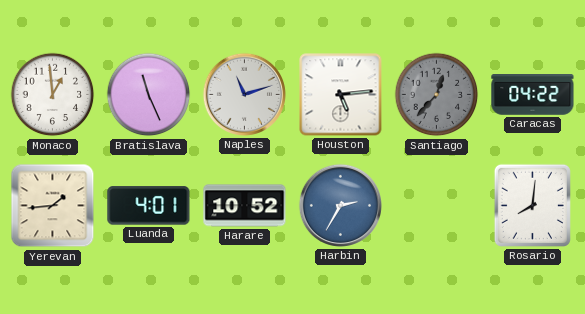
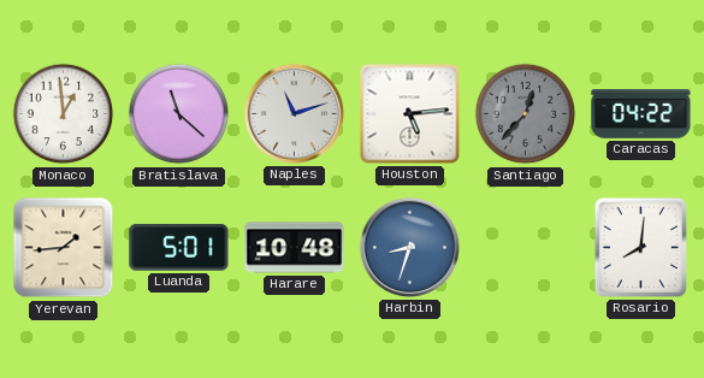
Bratislava: 11:26 -> 11:22 (179, 114)
Luanda: 4:01 -> 5:01 (179, 248)
Harare: 10:52 -> 10:48 (295, 248)
Harbin: 2:35 -> 8:33 (409, 247)
